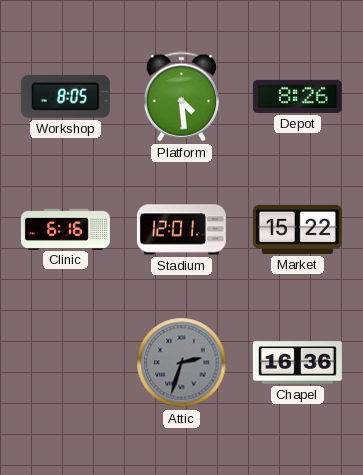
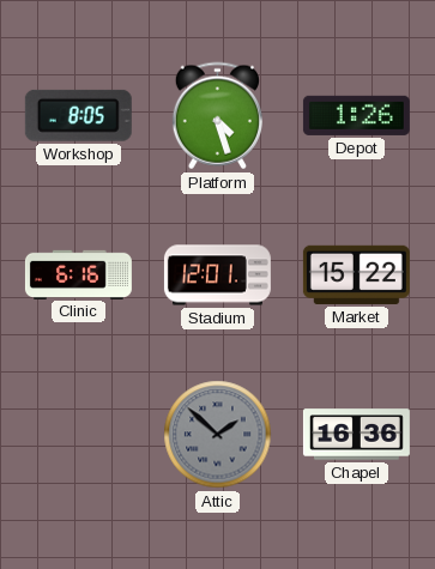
Platform: 4:29 -> 4:27 (217, 116)
Depot: 8:26 -> 1:26 (356, 115)
Attic: 2:33 -> 1:52 (218, 435)
